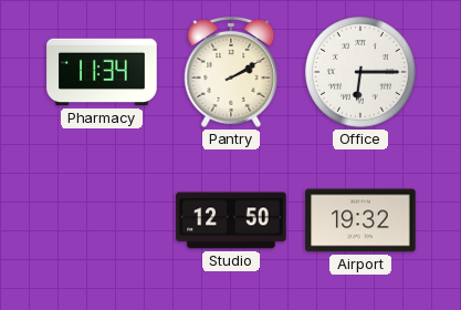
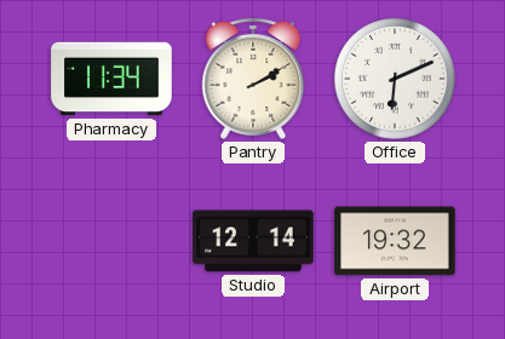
Office: 6:15 -> 6:11 (396, 80)
Studio: 12:50 -> 12:14 (253, 241)
